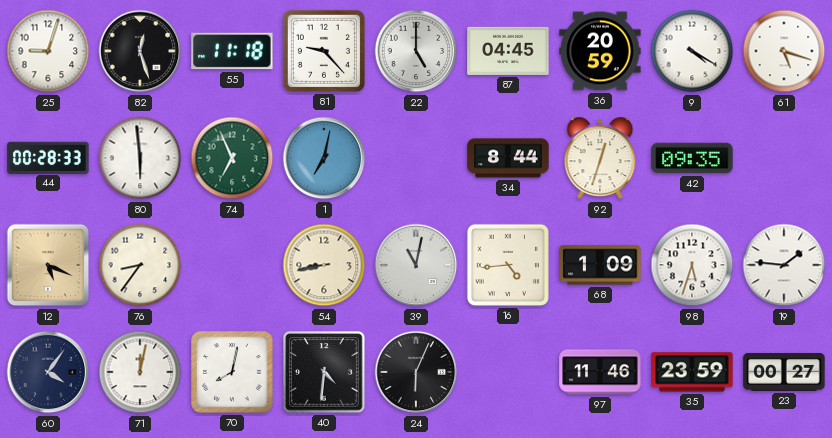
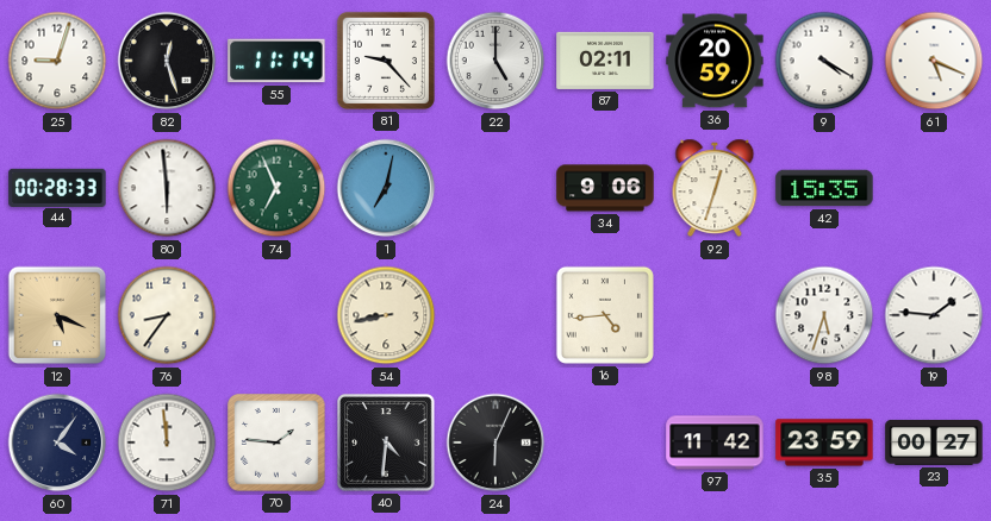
55: 11:18 -> 11:14 (276, 61)
87: 04:45 -> 02:11 (605, 61)
61: 5:18 -> 5:19 (934, 61)
34: 8:44 -> 9:06 (605, 188)
42: 09:35 -> 15:35 (824, 188)
39: 11:02 -> none (416, 265)
68: 1:09 -> none (600, 265)
71: 12:02 -> 11:59 (167, 442)
70: 8:02 -> 1:46 (276, 442)
97: 11:46 -> 11:42 (715, 442)
